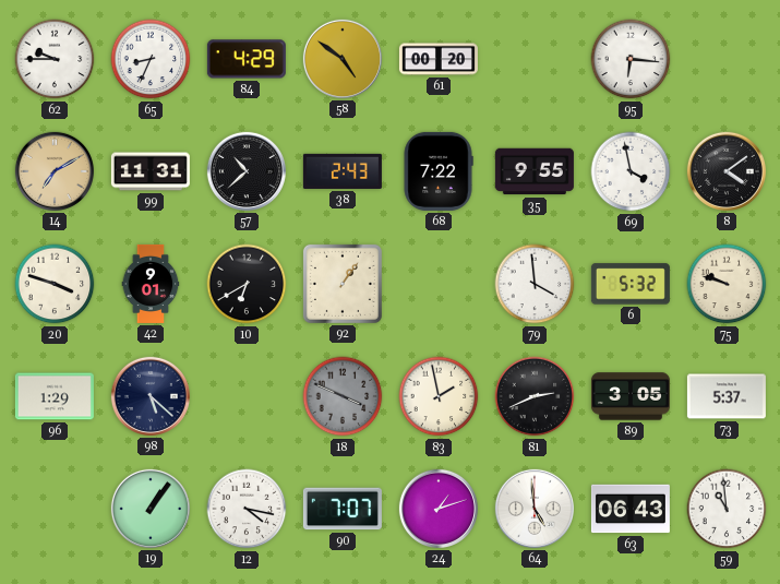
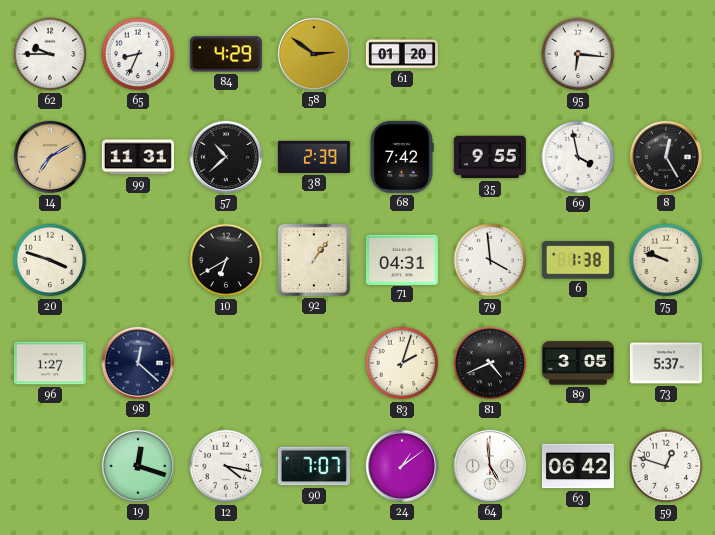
58: 4:51 -> 2:51 (314, 54)
61: 00:20 -> 01:20 (402, 54)
38: 2:43 -> 2:39 (314, 157)
68: 7:22 -> 7:42 (402, 157)
8: 4:09 -> 12:25 (666, 157)
42: 9:01 -> none (151, 284)
71: none -> 04:31 (402, 259)
6: 5:32 -> 1:38 (578, 260)
96: 1:29 -> 1:27 (50, 363)
98: 5:22 -> 12:22 (138, 363)
18: 3:49 -> none (343, 396)
83: 1:58 -> 2:03 (402, 363)
81: 2:41 -> 4:41 (490, 363)
19: 1:06 -> 12:18 (138, 466)
24: 1:12 -> 1:09 (402, 466)
63: 06:43 -> 06:42 (578, 466)
59: 10:59 -> 12:48 (666, 466)
